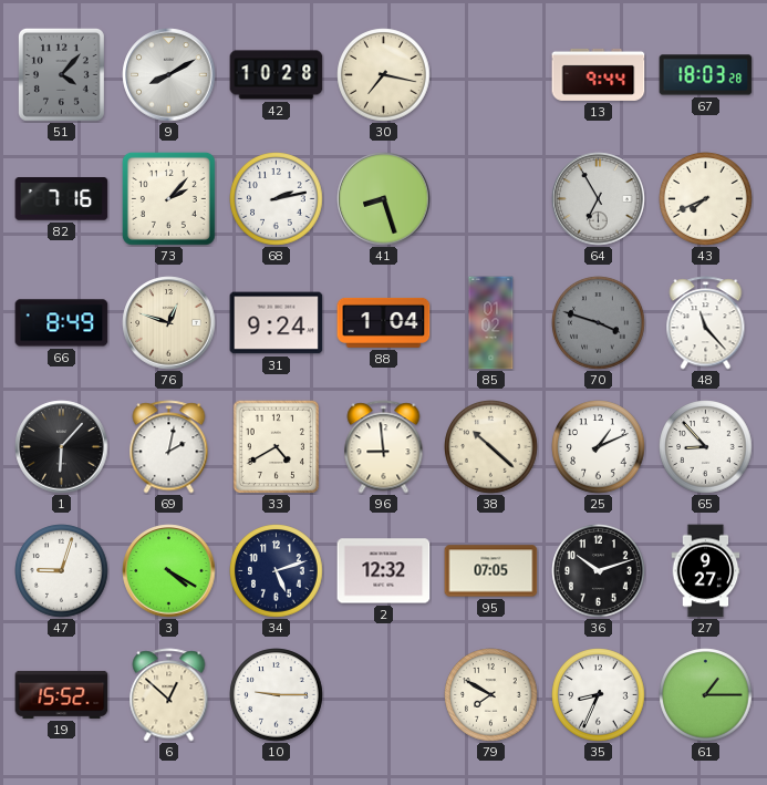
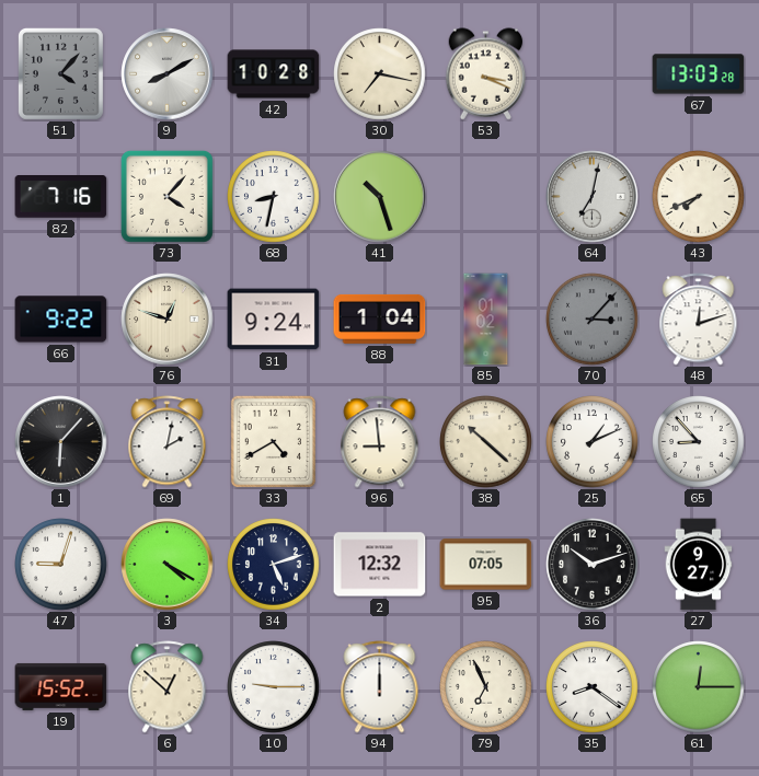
53: none -> 3:19 (486, 74)
13: 9:44 -> none (599, 74)
67: 18:03 -> 13:03 (699, 74)
73: 2:07 -> 4:07 (166, 196)
68: 2:13 -> 8:32 (274, 197)
41: 8:27 -> 10:27 (380, 197)
64: 6:55 -> 7:02 (593, 197)
66: 8:49 -> 9:22 (61, 320)
70: 3:48 -> 3:07 (593, 320)
48: 11:23 -> 12:12 (699, 320)
94: none -> 12:00 (380, 687)
79: 7:50 -> 6:56 (486, 687)
35: 8:34 -> 8:21 (593, 687)
61: 1:15 -> 12:15 (699, 687)
